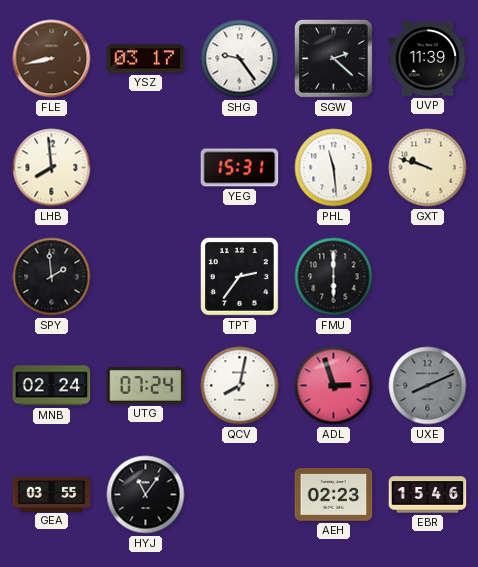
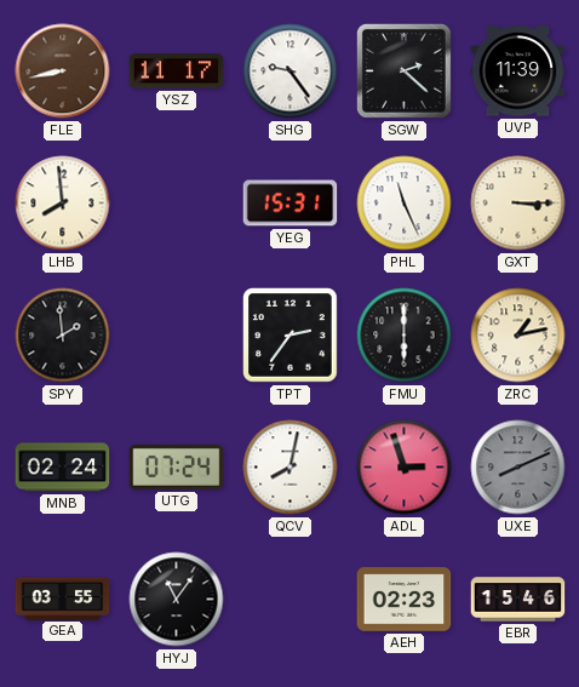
YSZ: 03:17 -> 11:17 (177, 71)
PHL: 11:29 -> 11:26 (405, 204)
GXT: 9:48 -> 3:15 (518, 204)
ZRC: none -> 1:13 (518, 336)
